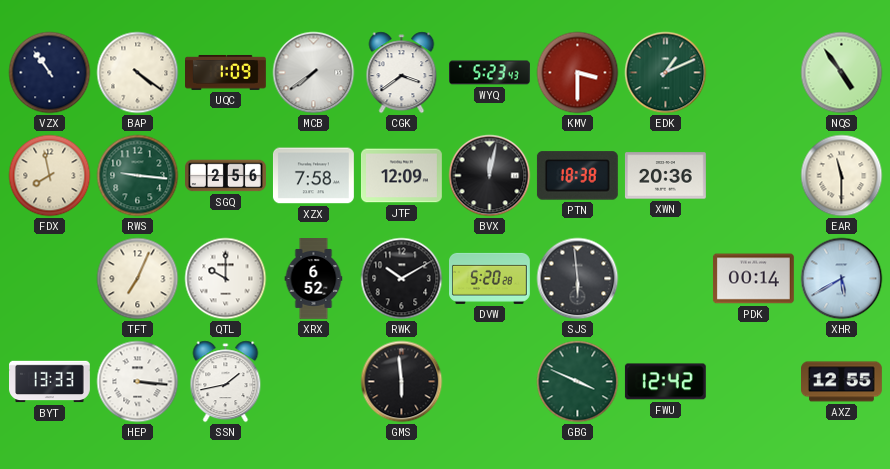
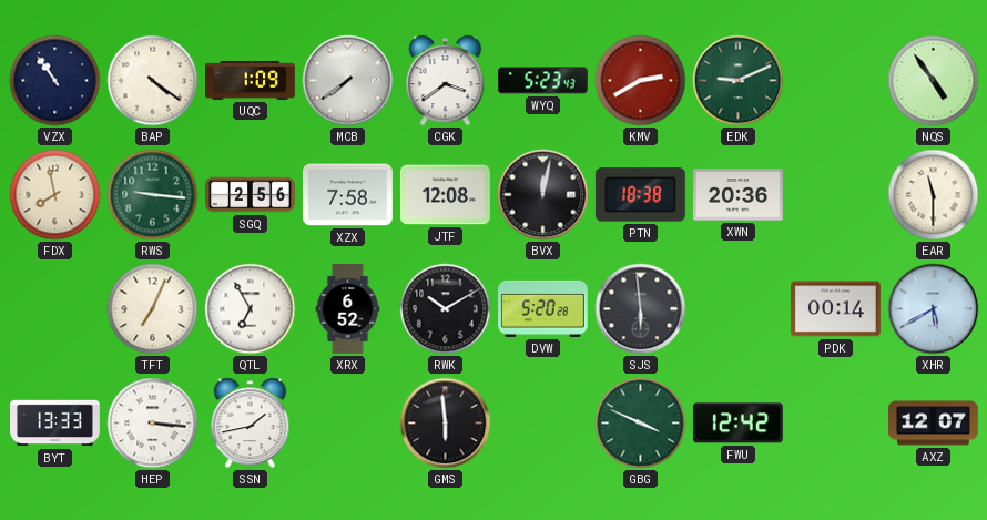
KMV: 3:30 -> 2:40 (641, 81)
EDK: 1:11 -> 9:11 (739, 81)
JTF: 12:09 -> 12:08 (445, 195)
QTL: 10:00 -> 6:55 (251, 309)
AXZ: 12:55 -> 12:07 (934, 424)
